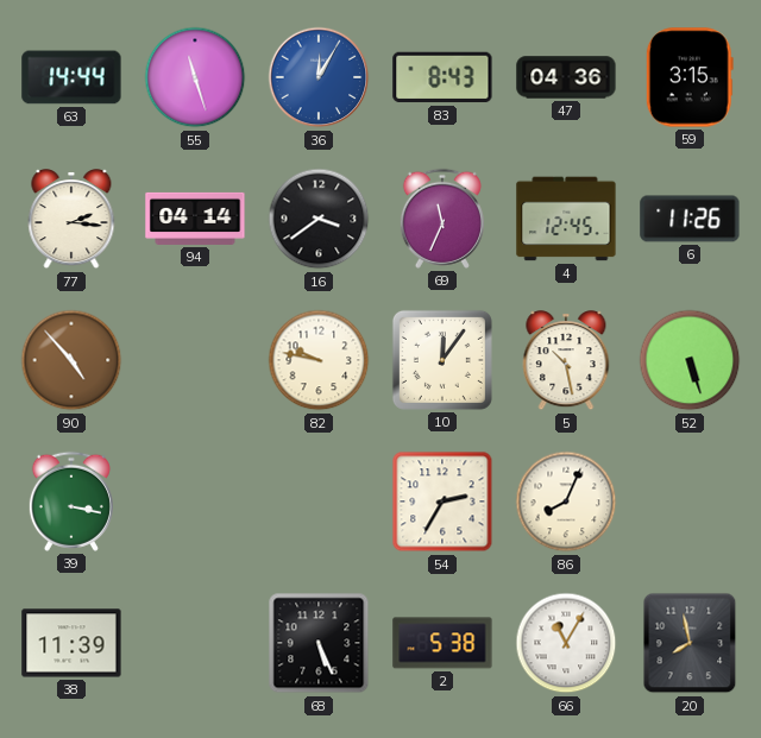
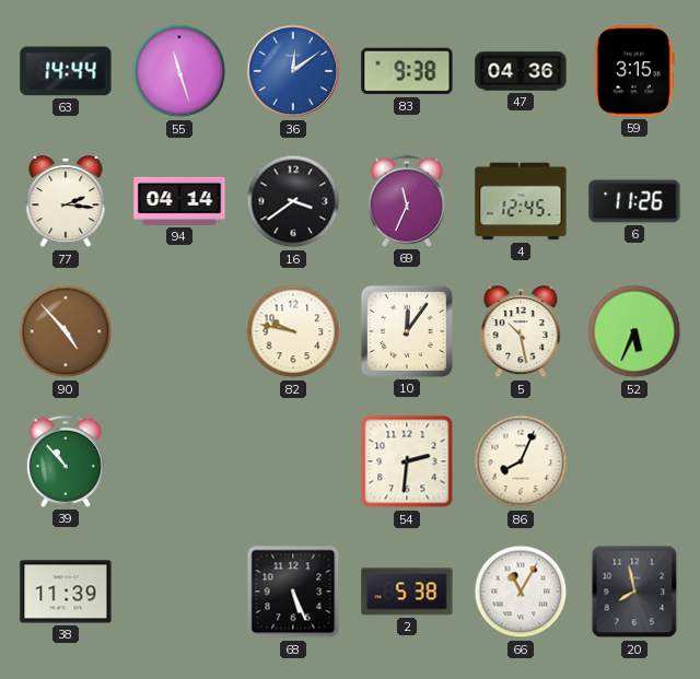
36: 12:05 -> 12:09 (293, 71)
83: 8:43 -> 9:38 (407, 71)
52: 5:27 -> 5:34 (634, 331)
39: 3:17 -> 10:53 (66, 461)
54: 2:35 -> 2:31 (407, 461)
